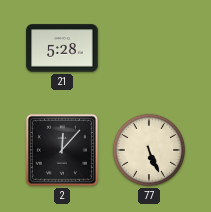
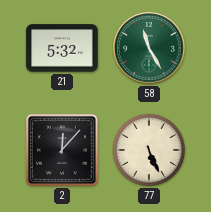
21: 5:28 -> 5:32 (62, 48)
58: none -> 11:25 (149, 48)
